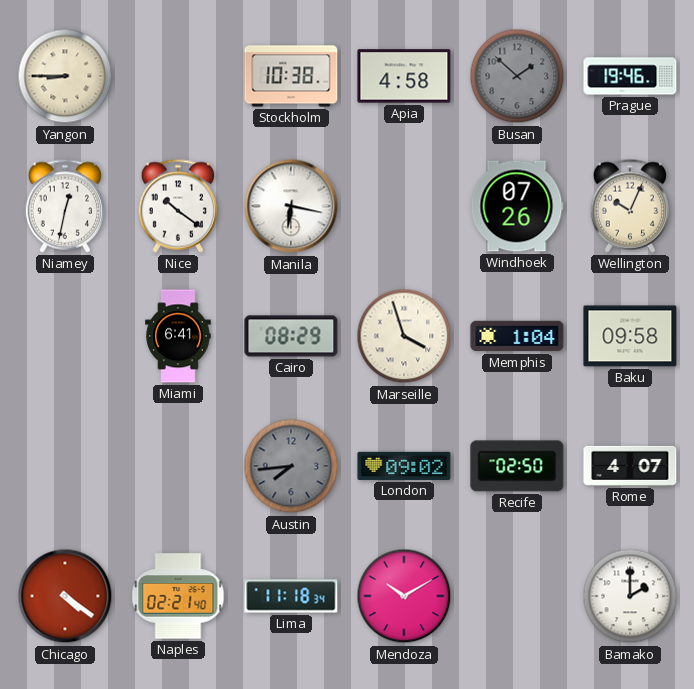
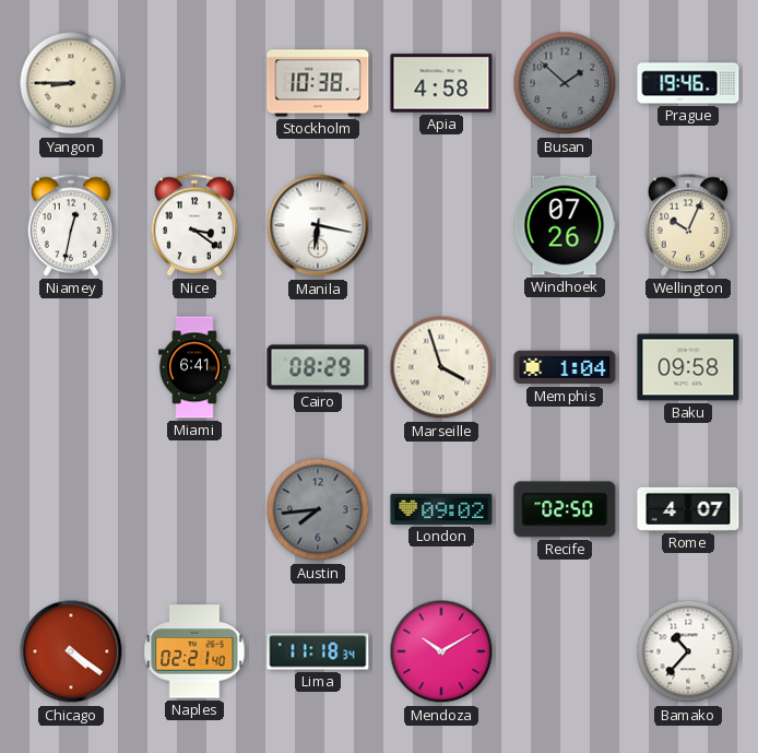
Nice: 10:21 -> 3:21 (193, 225)
Bamako: 2:00 -> 10:37 (688, 651)
